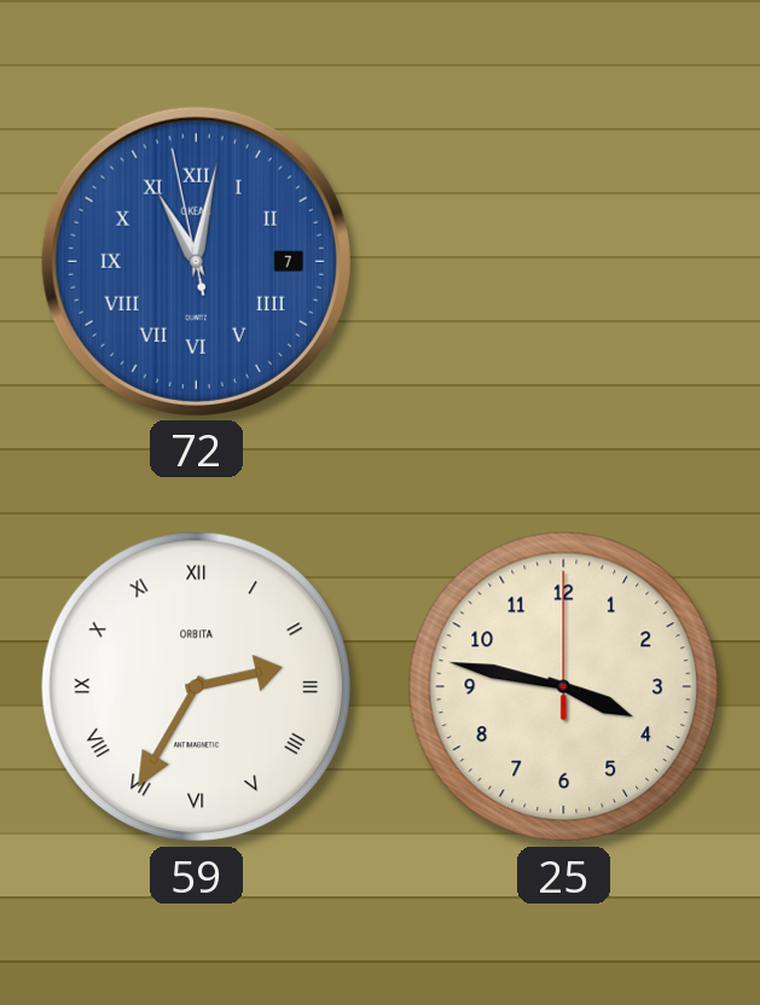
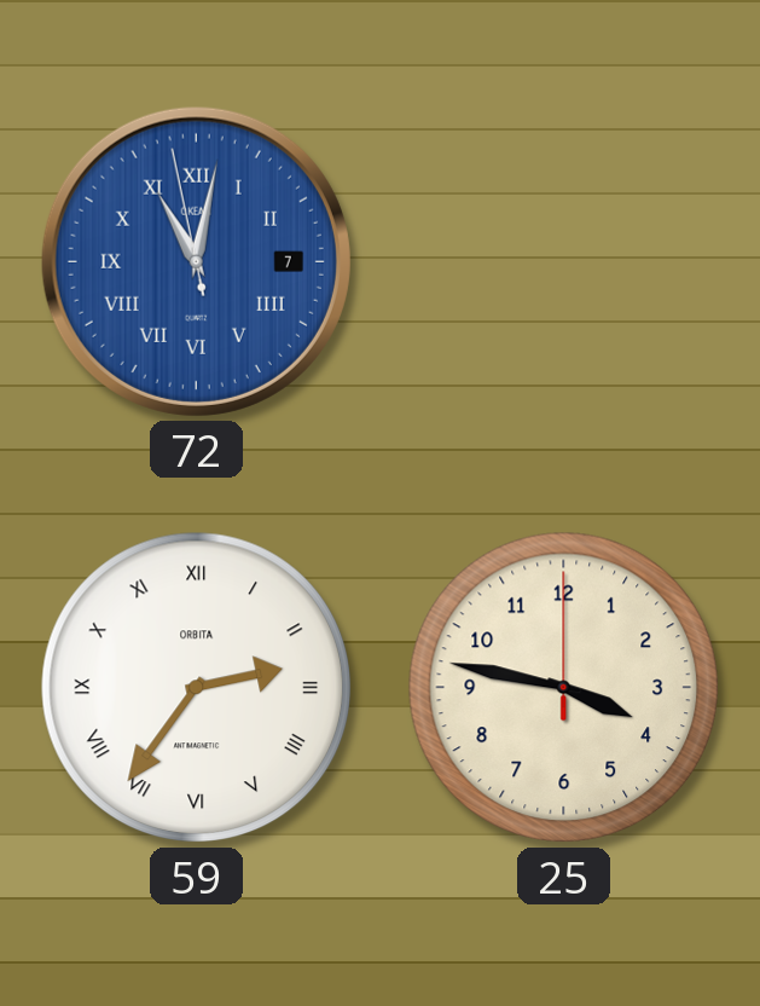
59: 2:35 -> 2:36 (197, 688)
